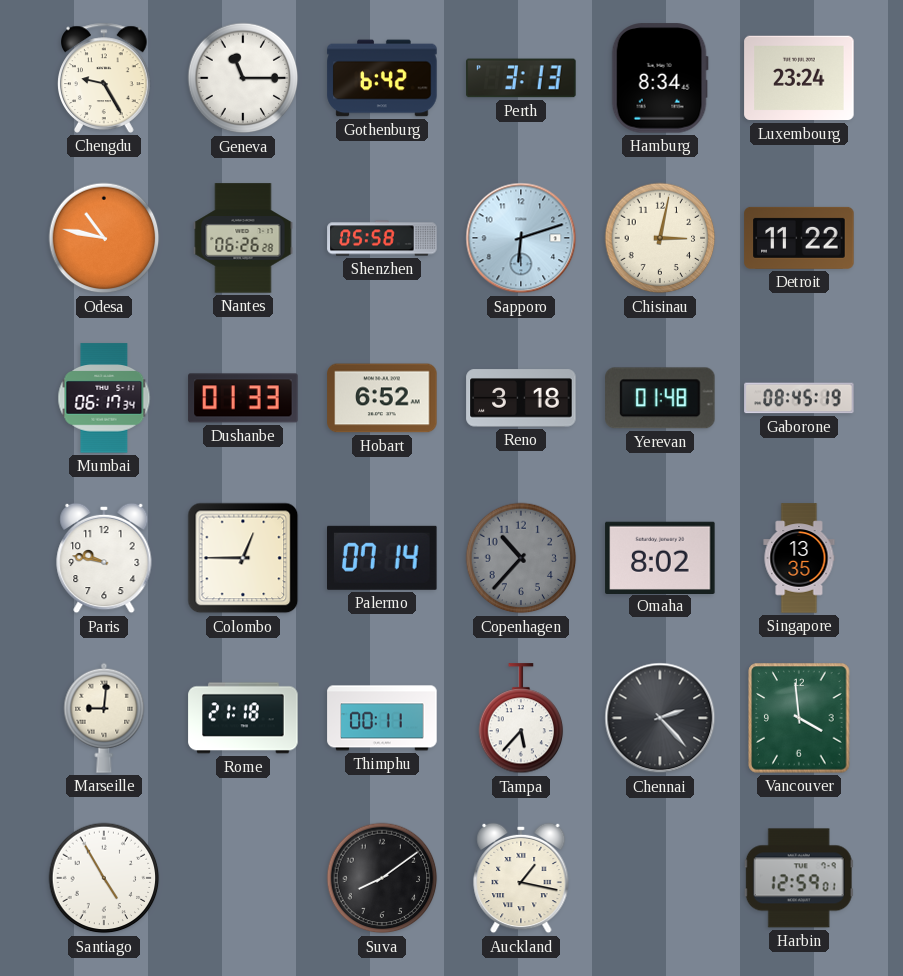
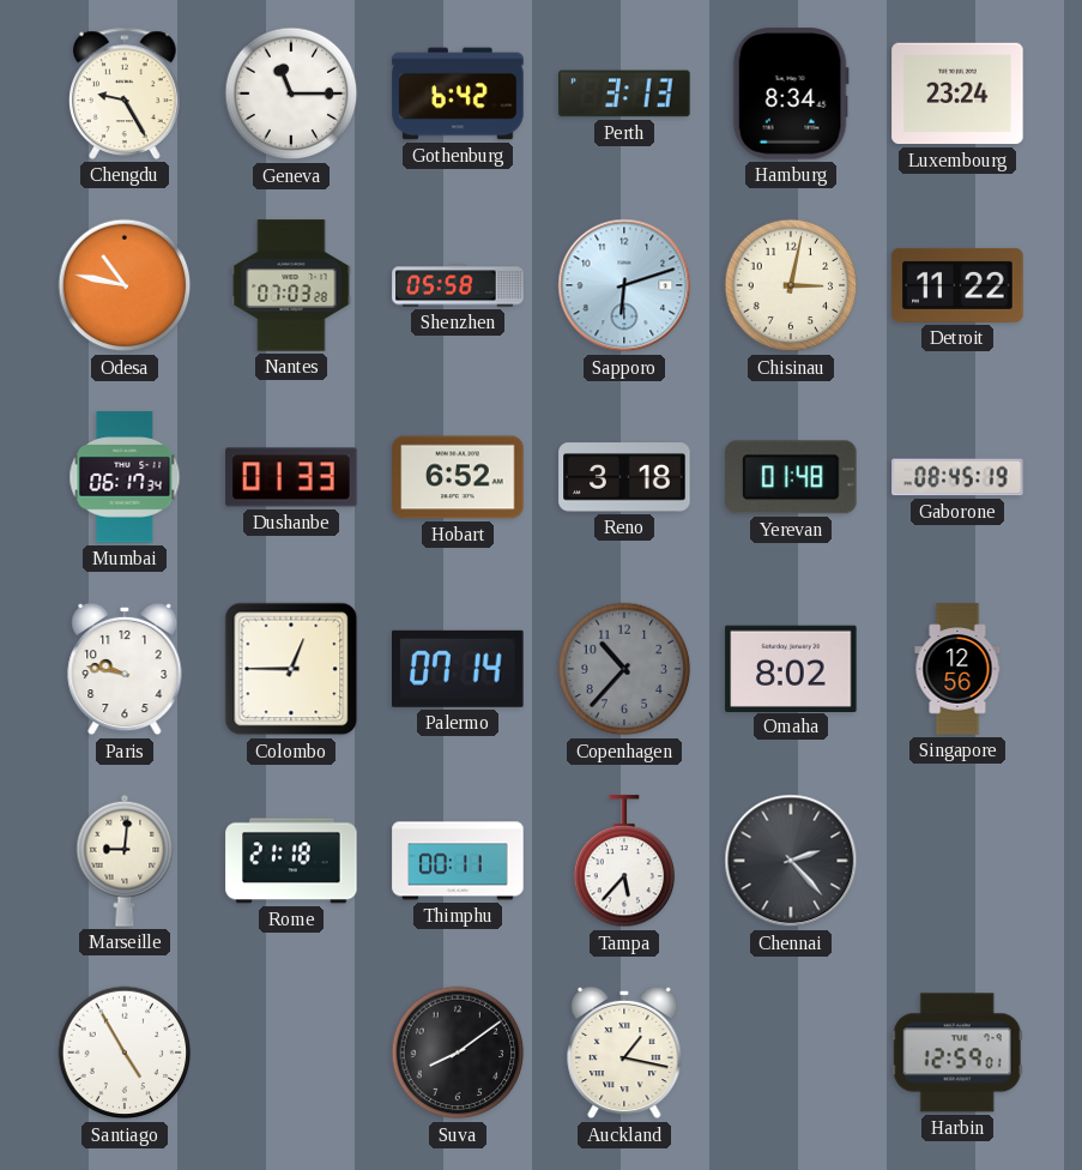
Nantes: 06:26 -> 07:03 (291, 285)
Singapore: 13:35 -> 12:56 (957, 669)
Vancouver: 3:59 -> none (799, 718)
